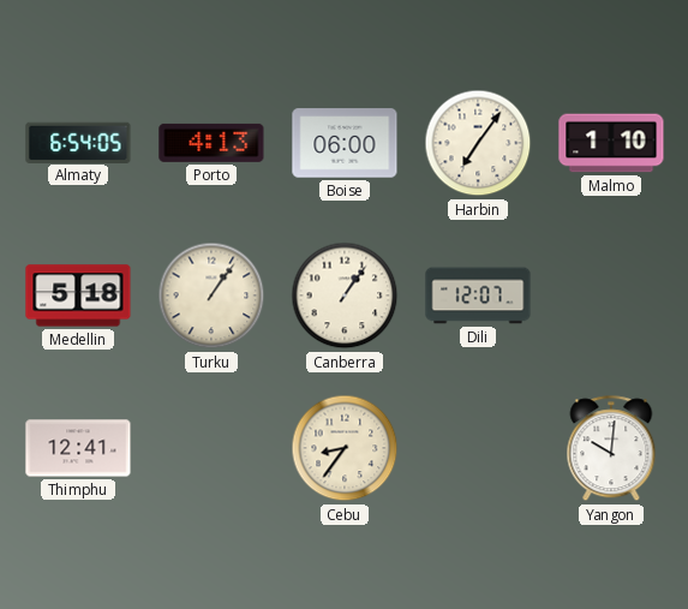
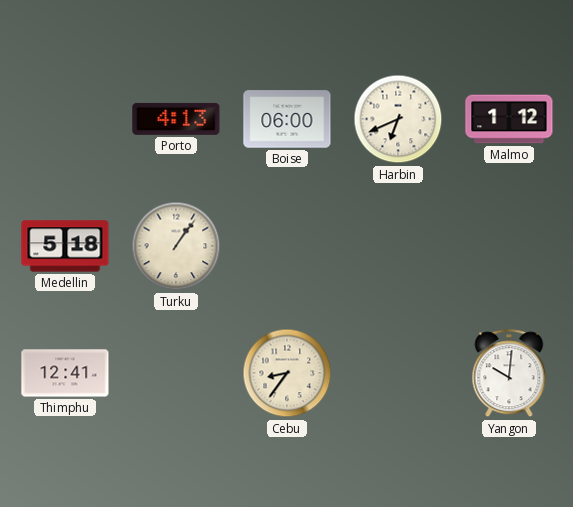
Almaty: 6:54 -> none (78, 142)
Harbin: 7:06 -> 6:41 (398, 119)
Malmo: 1:10 -> 1:12 (509, 119)
Canberra: 1:06 -> none (345, 295)
Dili: 12:07 -> none (478, 295)
